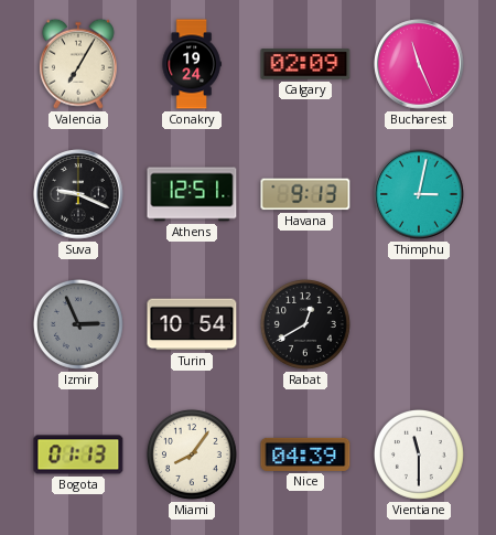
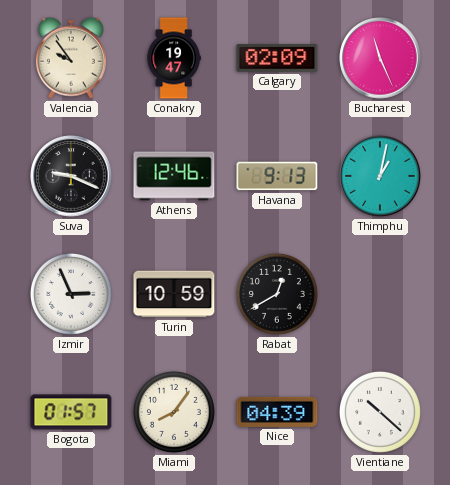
Valencia: 7:05 -> 9:54 (71, 58)
Conakry: 19:24 -> 19:47 (174, 58)
Athens: 12:51 -> 12:46 (174, 176)
Thimphu: 3:02 -> 1:02 (380, 176)
Izmir dial: grey -> white (71, 294)
Turin: 10:54 -> 10:59 (174, 294)
Bogota: 01:13 -> 01:57 (71, 412)
Vientiane: 11:30 -> 10:22 (380, 412)
